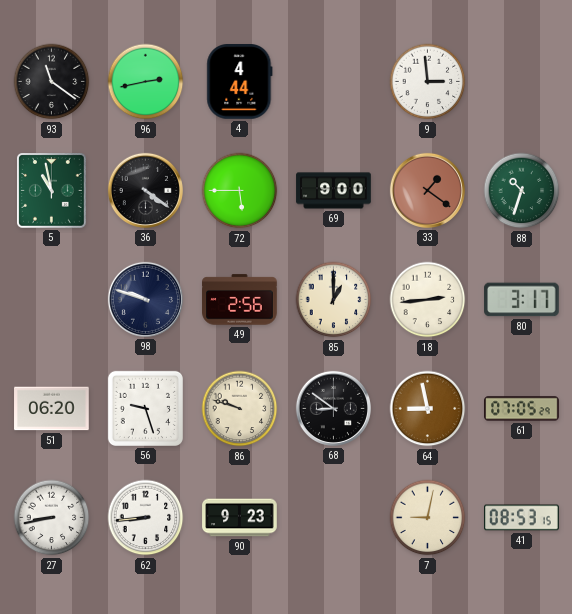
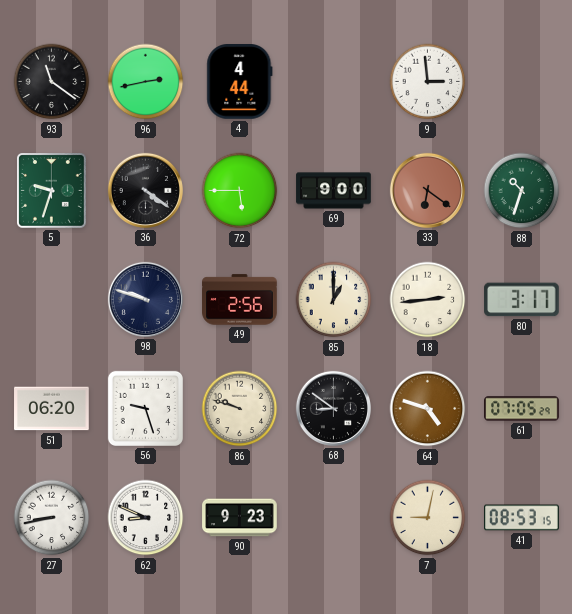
5: 10:58 -> 9:33 (52, 191)
33: 1:21 -> 6:21 (427, 190)
64: 8:58 -> 4:48 (428, 409)
62: 8:44 -> 8:49 (146, 518)
